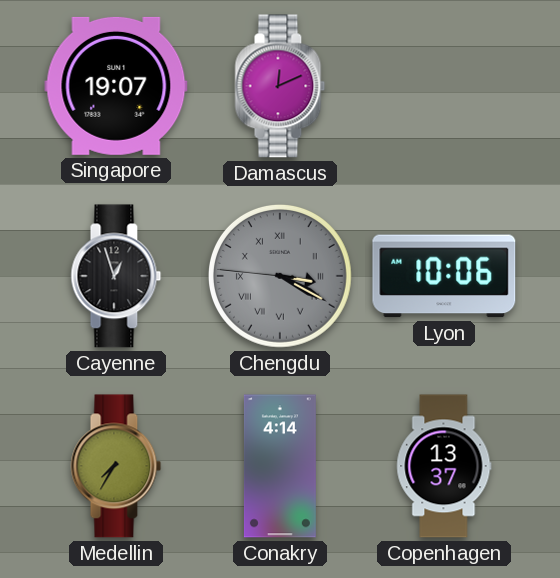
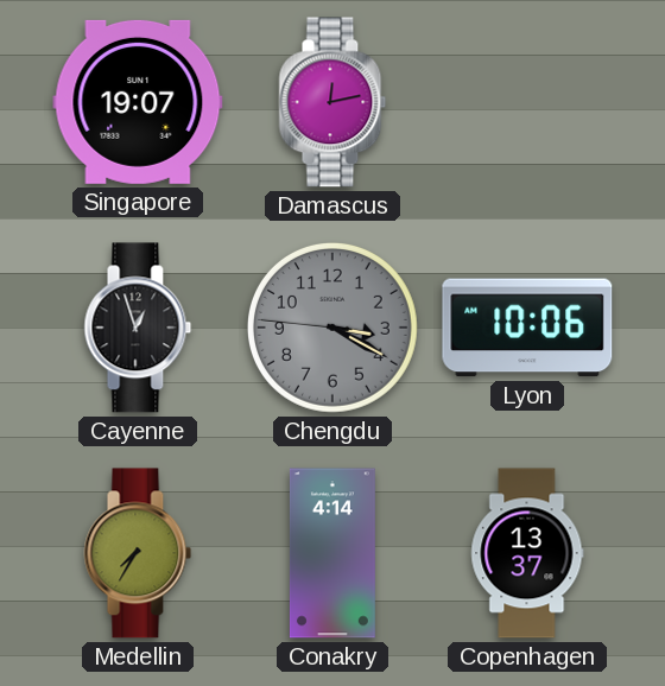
Damascus: 12:11 -> 12:13 (332, 102)
Chengdu numerals: Roman -> Arabic (332, 328)
